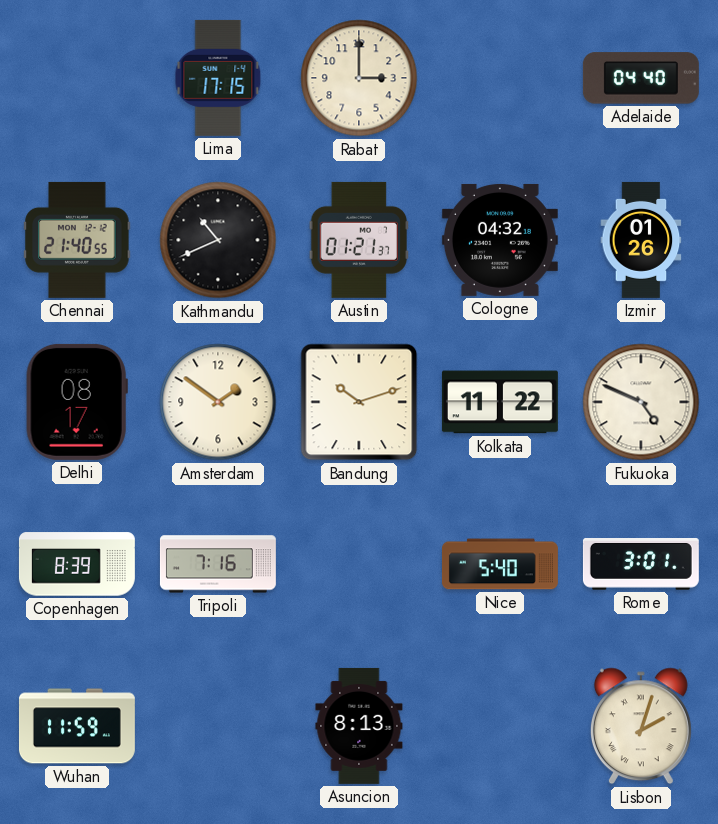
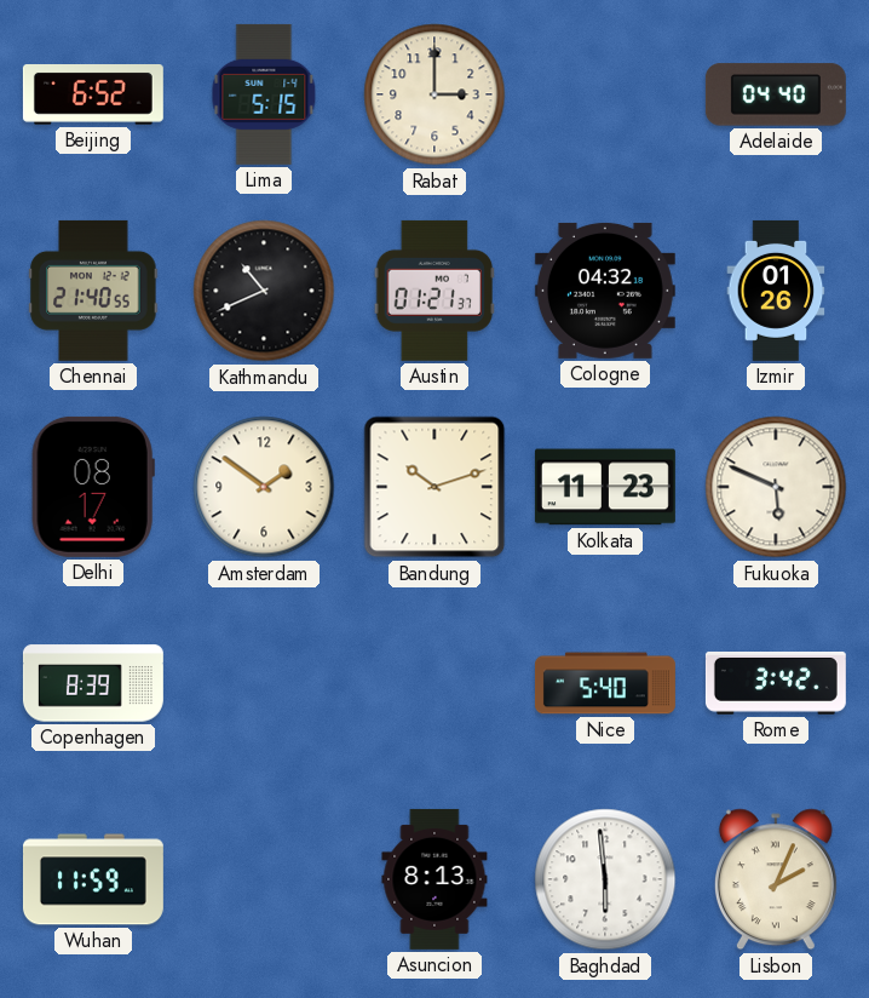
Beijing: none -> 6:52 (93, 96)
Lima: 17:15 -> 5:15 (264, 94)
Kolkata: 11:22 -> 11:23 (605, 487)
Fukuoka: 4:49 -> 5:49 (776, 487)
Tripoli: 7:16 -> none (218, 564)
Rome: 3:01 -> 3:42 (776, 684)
Baghdad: none -> 5:59 (605, 879)
Lisbon: 2:03 -> 2:04 (776, 879)
